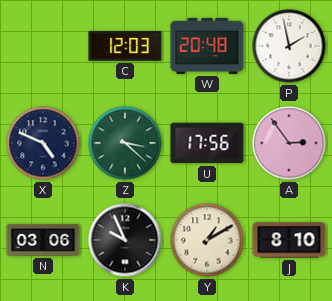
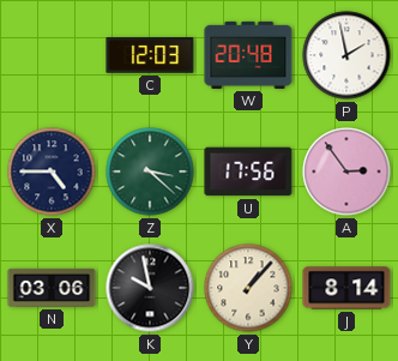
X: 4:49 -> 4:45 (52, 172)
K: 9:56 -> 9:58 (150, 288)
Y: 1:10 -> 1:07 (248, 288)
J: 8:10 -> 8:14 (346, 288)
